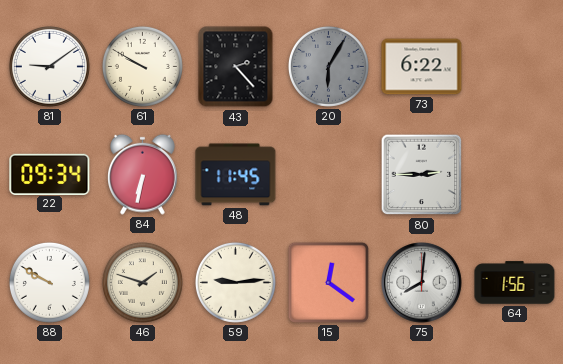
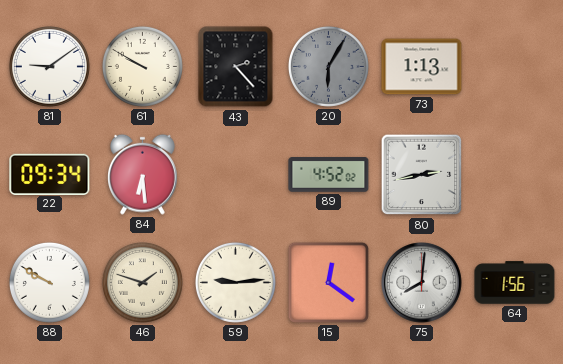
73: 6:22 -> 1:13 (422, 67)
84: 6:32 -> 6:29 (143, 174)
48: 11:45 -> none (236, 175)
89: none -> 4:52 (329, 175)
80: 2:45 -> 2:43 (422, 175)
